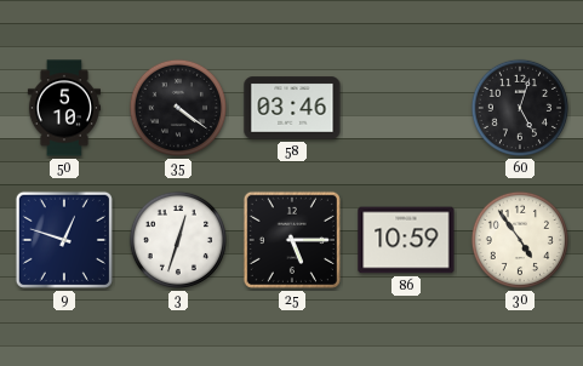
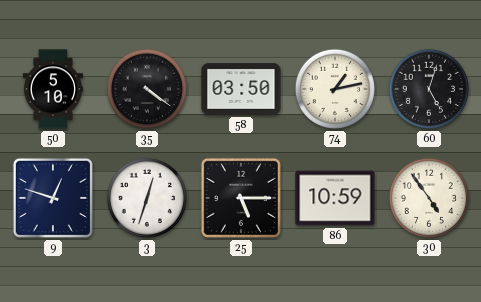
58: 03:46 -> 03:50 (241, 89)
74: none -> 1:13 (335, 89)
